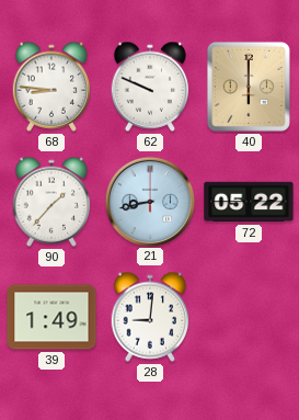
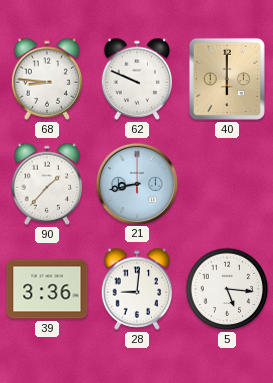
72: 05:22 -> none (249, 202)
39: 1:49 -> 3:36 (47, 289)
5: none -> 5:16 (227, 289)
